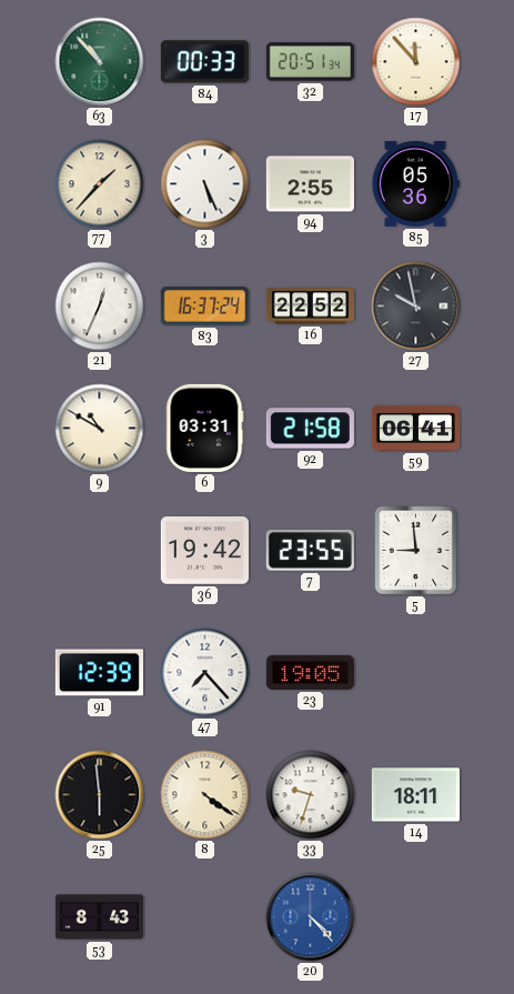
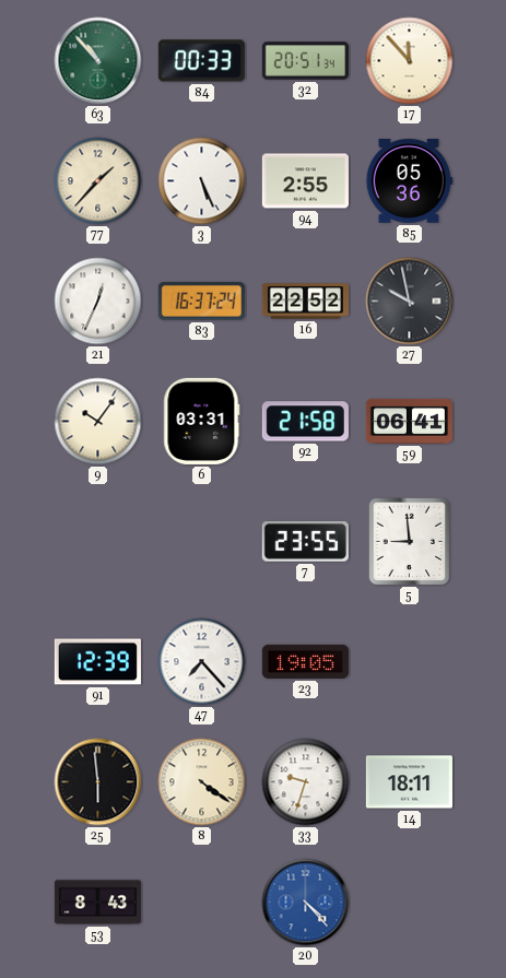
9: 10:50 -> 10:06 (98, 422)
36: 19:42 -> none (204, 551)
